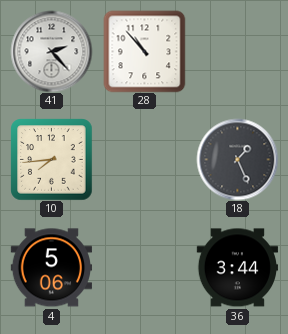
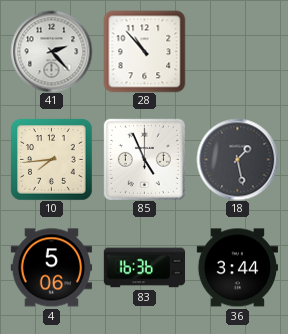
85: none -> 4:56 (144, 159)
18: 1:26 -> 1:28 (237, 159)
83: none -> 16:36 (144, 268)
